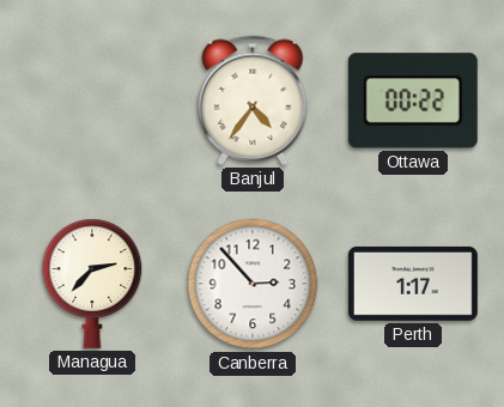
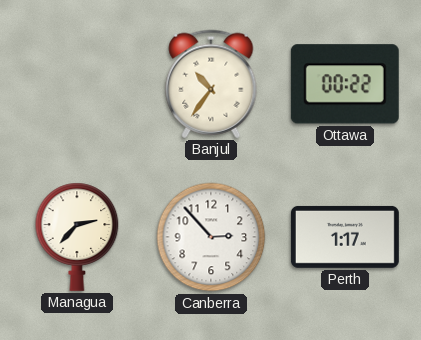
Banjul: 4:36 -> 10:36 (211, 84)
